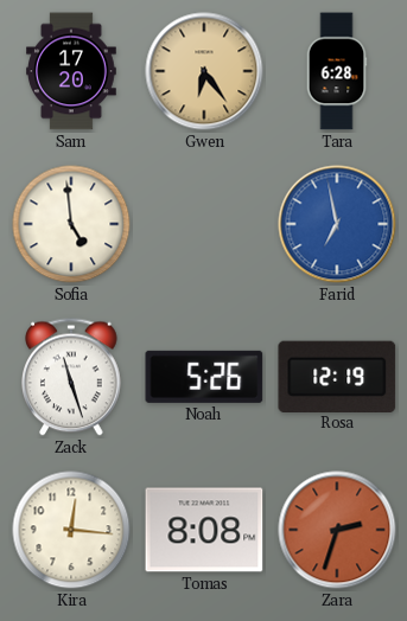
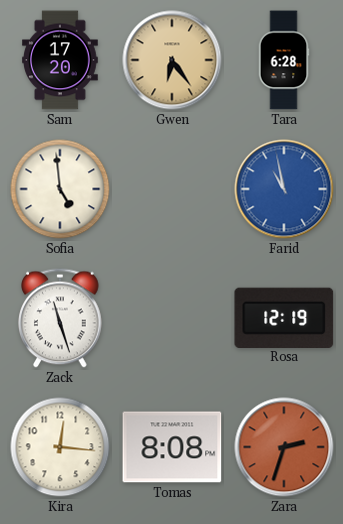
Farid: 6:58 -> 10:58 (284, 189)
Noah: 5:26 -> none (204, 377)
